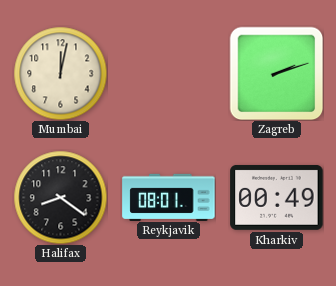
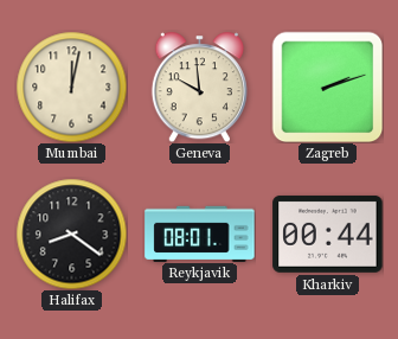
Geneva: none -> 9:59 (199, 87)
Kharkiv: 00:49 -> 00:44 (328, 234)
